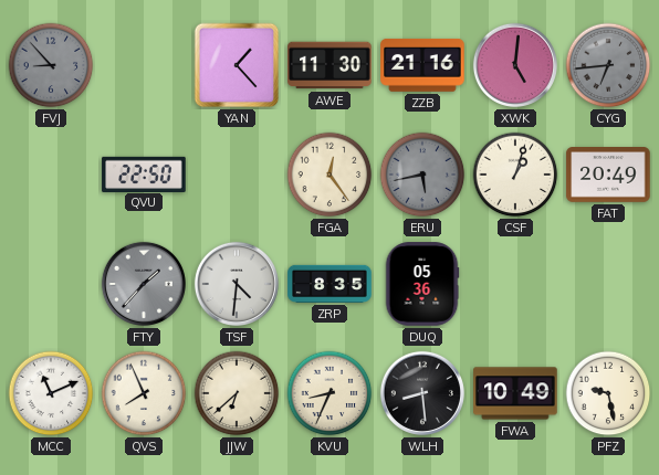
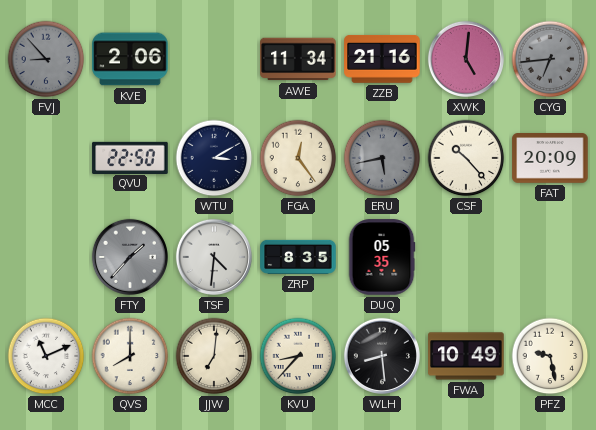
KVE: none -> 2:06 (130, 59)
YAN: 1:23 -> none (237, 65)
AWE: 11:30 -> 11:34 (298, 59)
WTU: none -> 3:10 (214, 158)
CSF: 1:03 -> 10:23 (466, 158)
FAT: 20:49 -> 20:09 (550, 159)
DUQ: 05:36 -> 05:35 (382, 257)
QVS: 7:56 -> 8:00 (130, 356)
JJW: 6:38 -> 7:01 (214, 356)
KVU: 8:34 -> 8:37 (298, 356)
